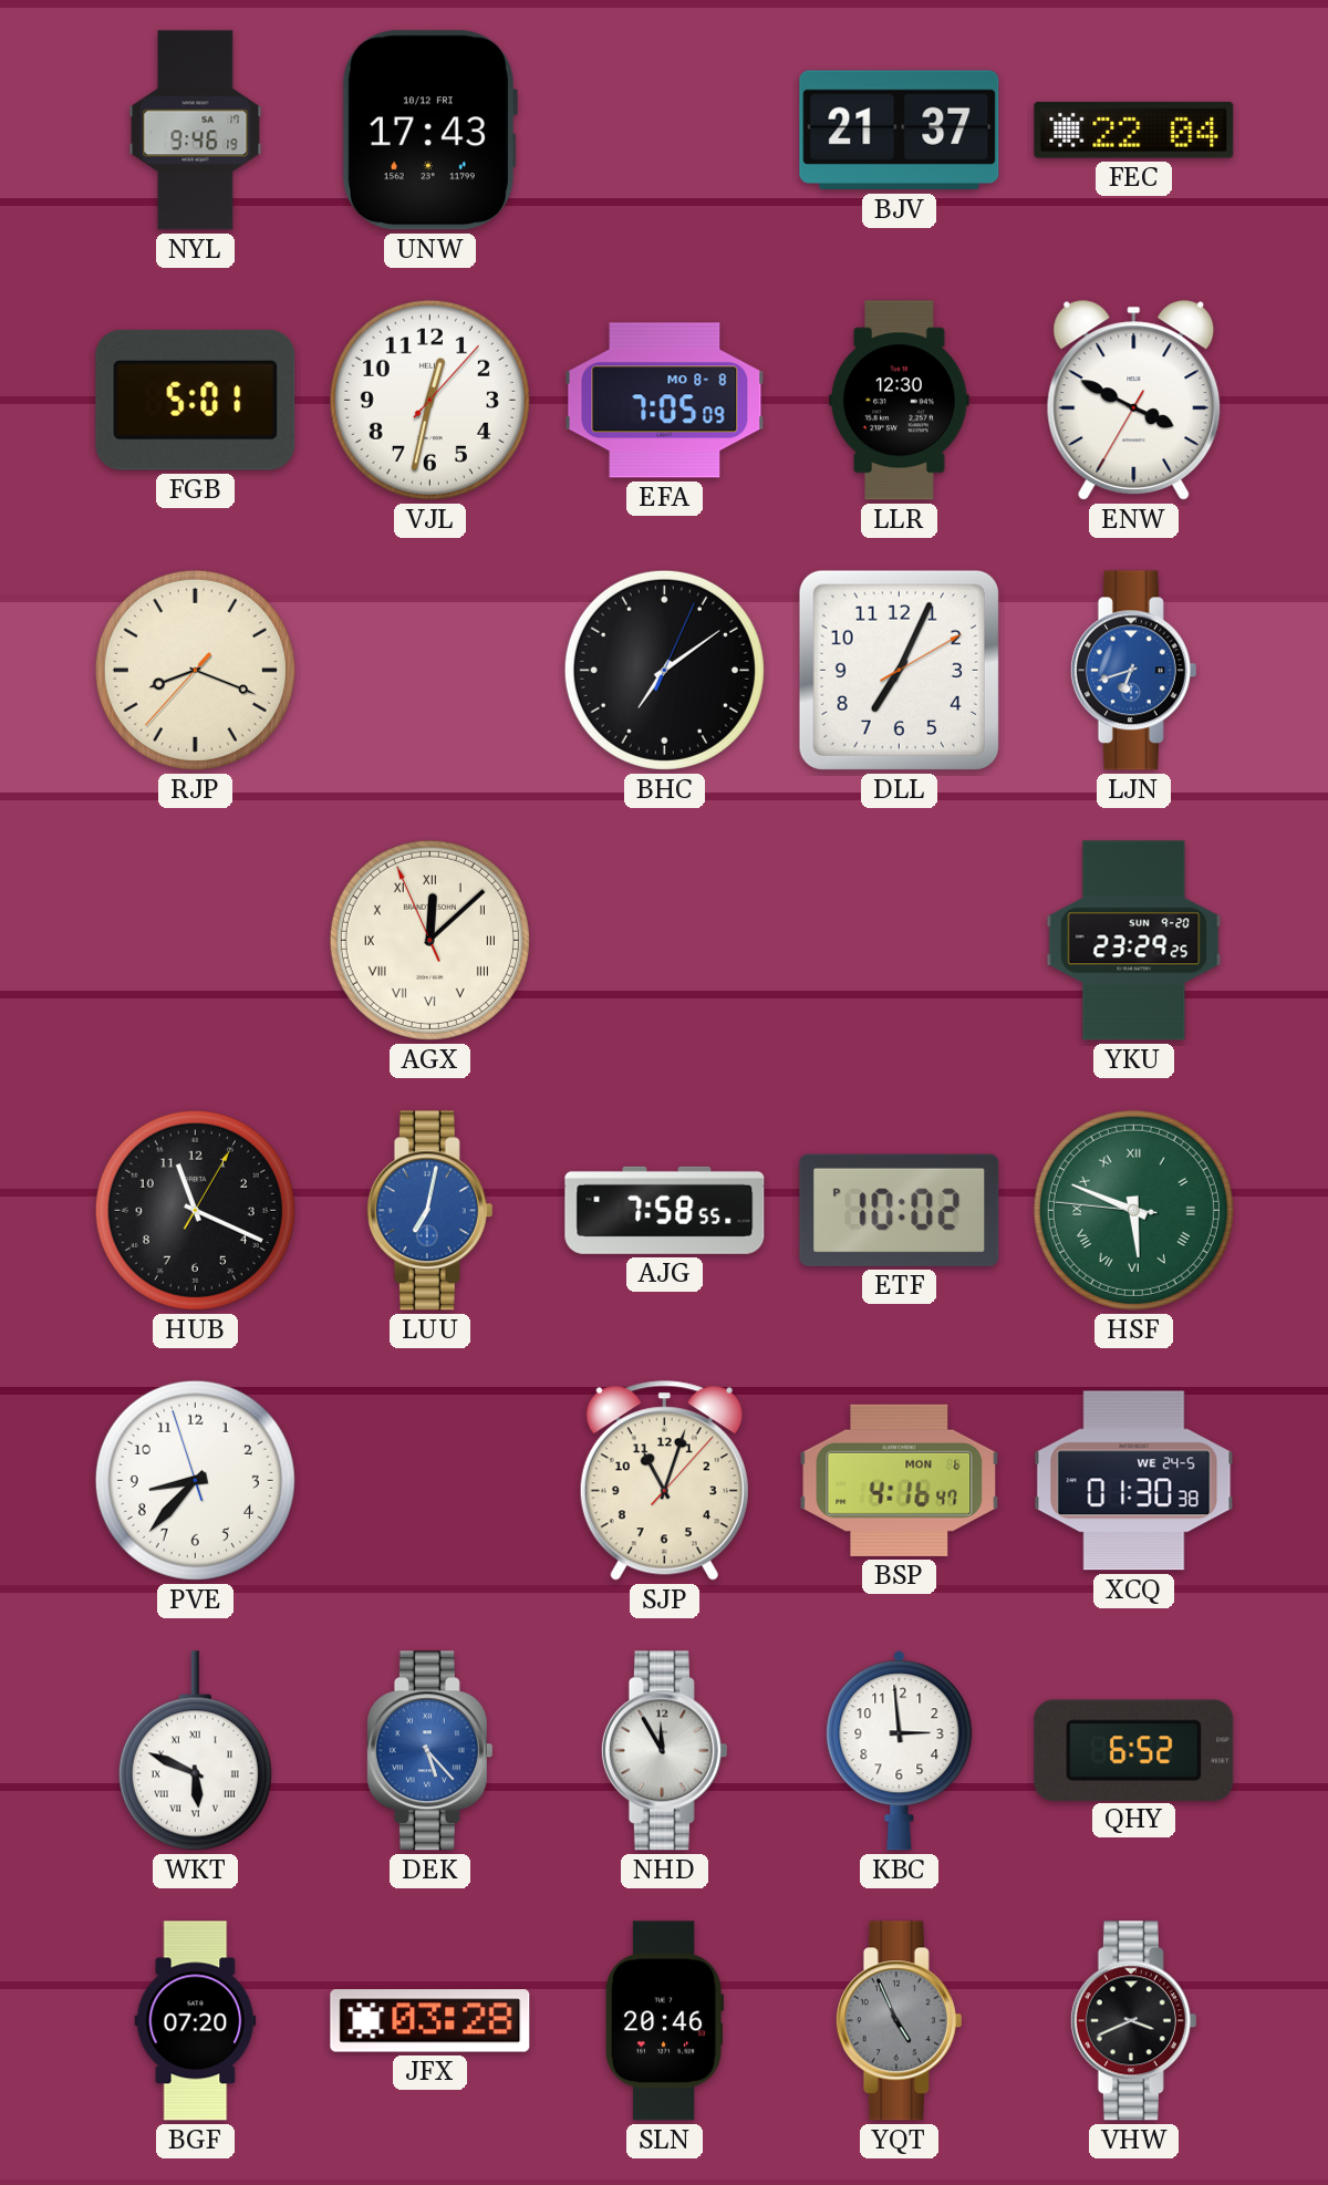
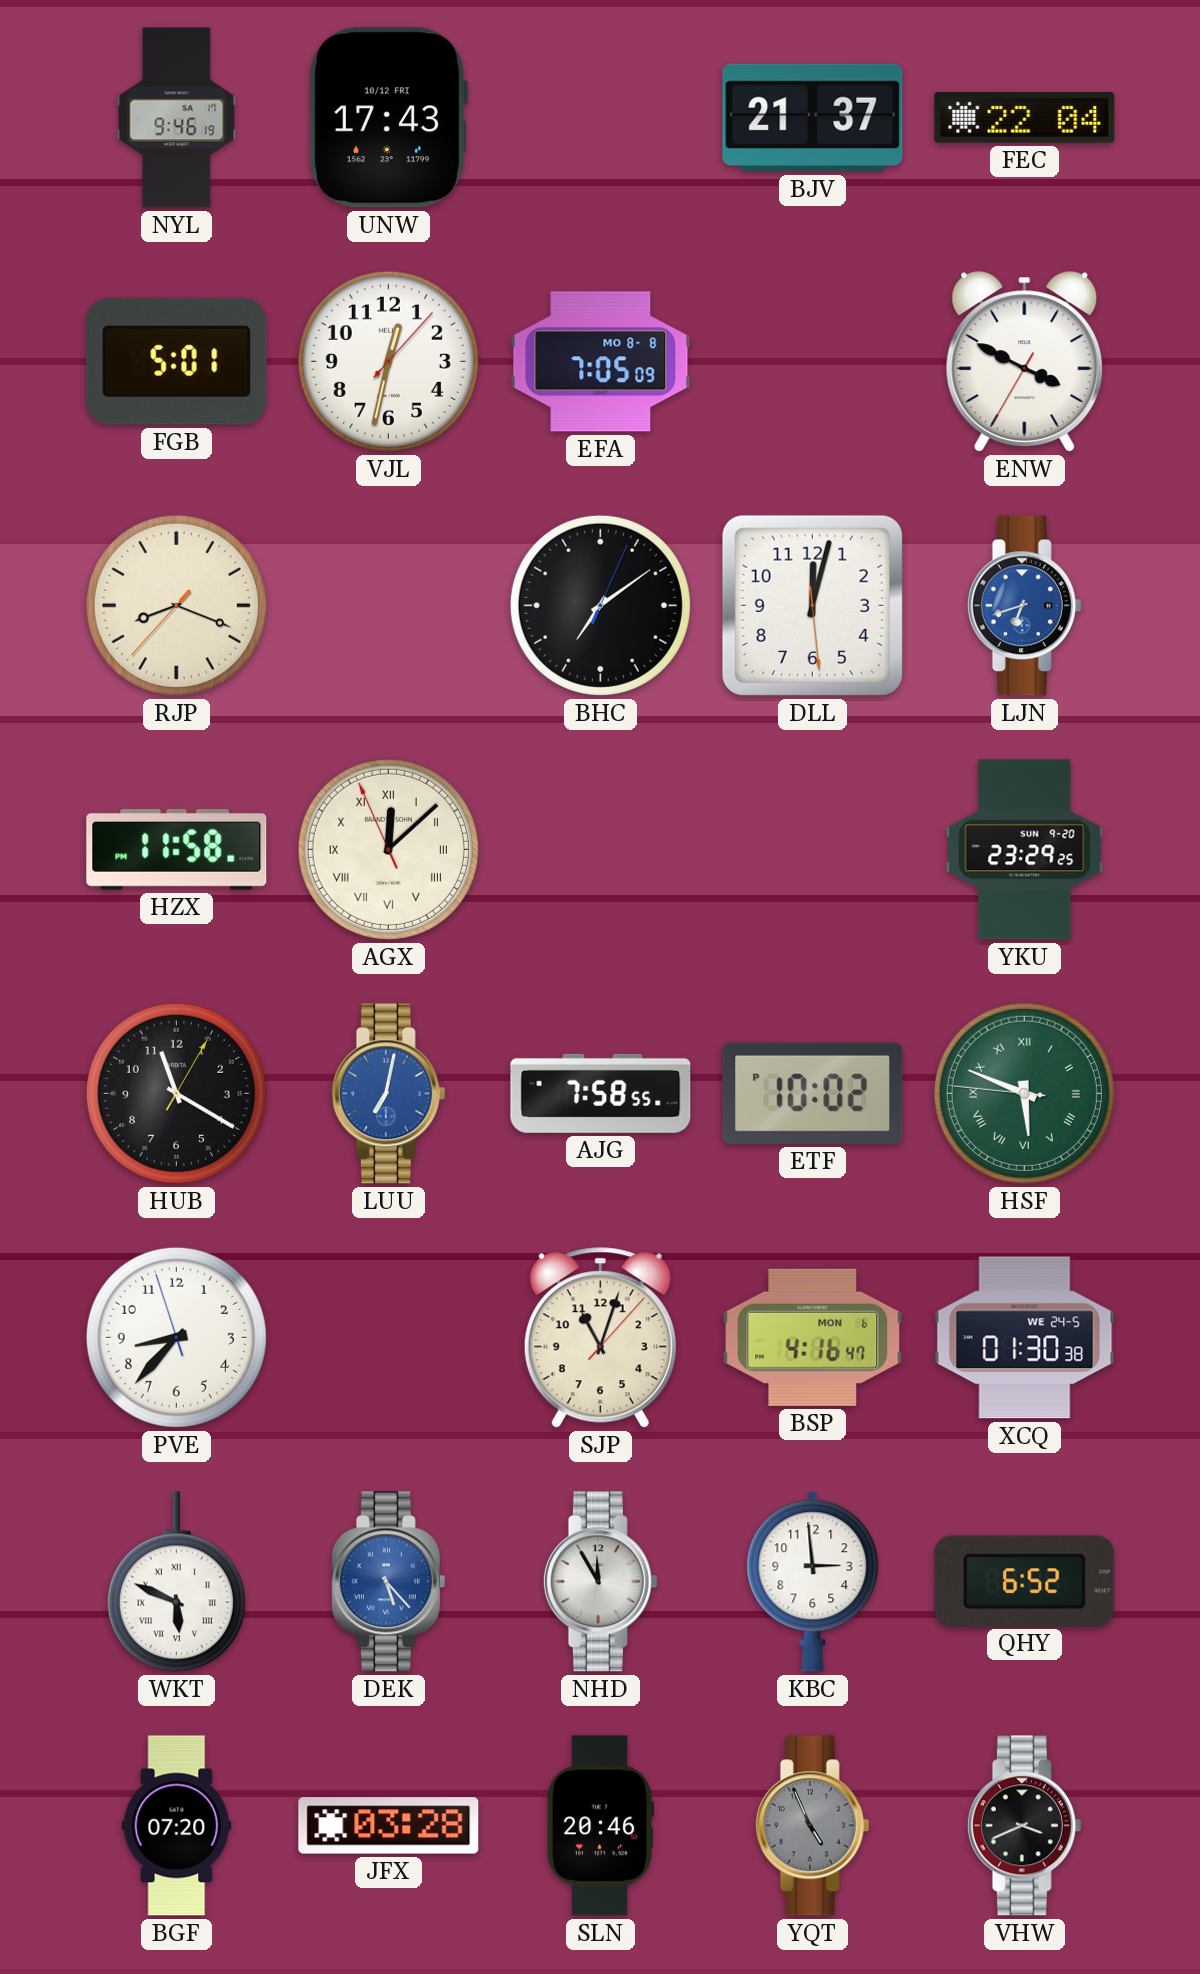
LLR: 12:30 -> none (900, 401)
DLL: 7:04 -> 12:02 (812, 605)
HZX: none -> 11:58 (177, 849)
HUB: 11:19 -> 11:20 (176, 1093)
